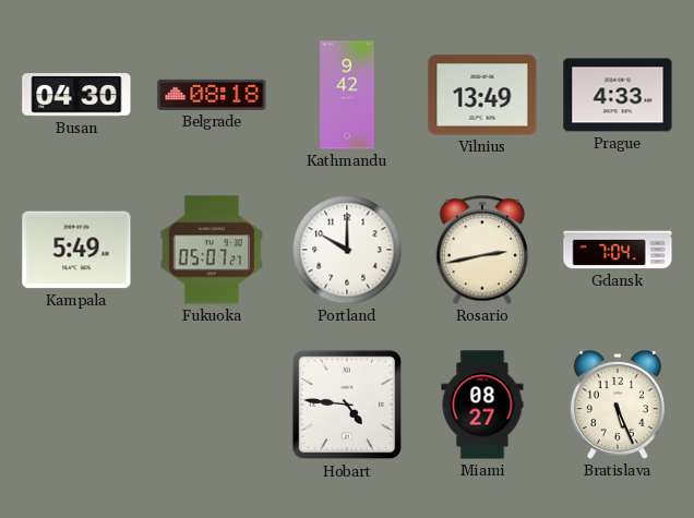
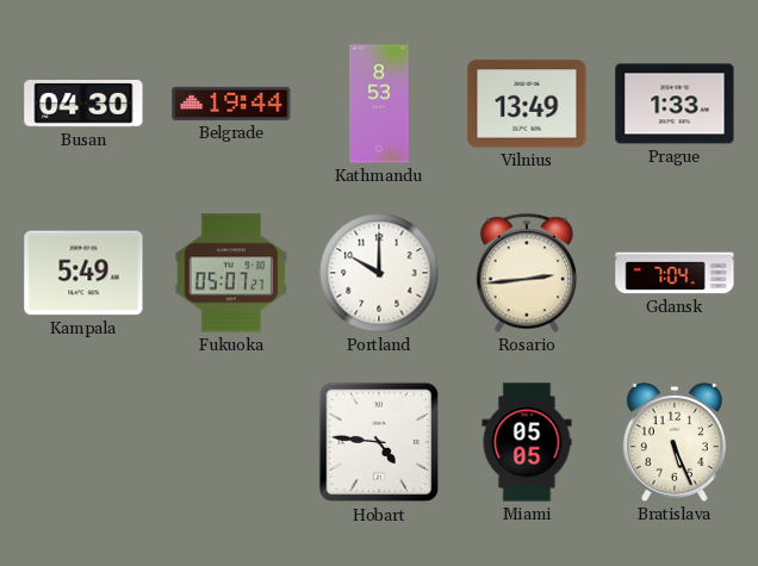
Belgrade: 08:18 -> 19:44 (231, 104)
Kathmandu: 9:42 -> 8:53 (379, 104)
Prague: 4:33 -> 1:33 (675, 104)
Rosario: 2:43 -> 2:44 (527, 273)
Miami: 08:27 -> 05:05 (527, 442)
